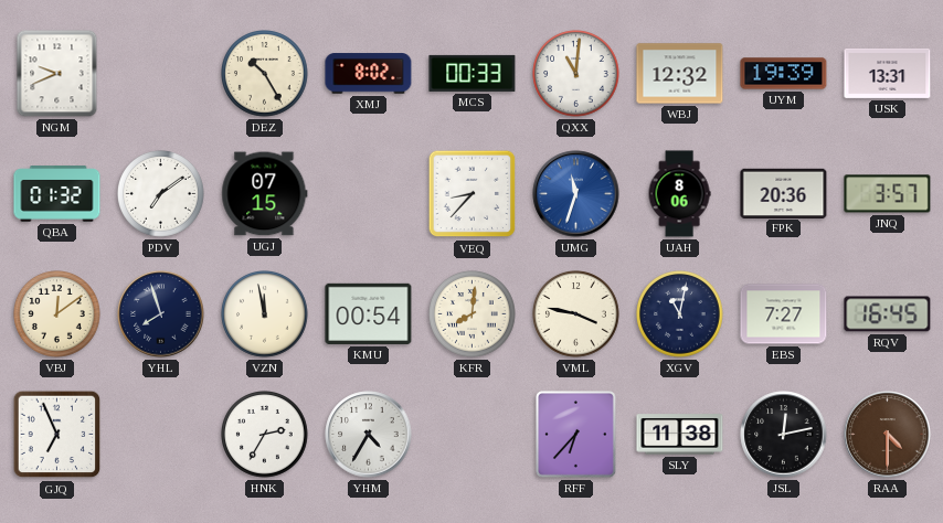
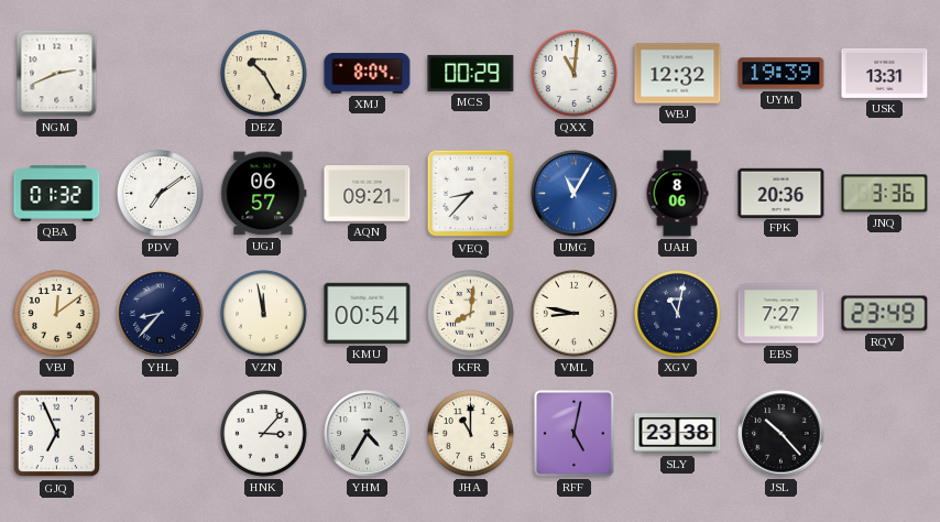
NGM: 9:41 -> 2:41 (57, 74)
XMJ: 8:02 -> 8:04 (368, 74)
MCS: 00:33 -> 00:29 (471, 73)
UGJ: 07:15 -> 06:57 (264, 194)
AQN: none -> 09:21 (368, 194)
UMG: 11:33 -> 11:05 (575, 194)
JNQ: 3:57 -> 3:36 (885, 194)
YHL: 7:57 -> 8:37 (161, 314)
VML: 3:47 -> 8:47 (575, 314)
RQV: 16:45 -> 23:49 (885, 314)
HNK: 2:35 -> 3:07 (264, 434)
JHA: none -> 11:00 (471, 434)
RFF: 6:37 -> 5:02 (575, 434)
SLY: 11:38 -> 23:38 (678, 434)
JSL: 12:13 -> 10:23 (781, 434)
RAA: 4:30 -> none (888, 435)
